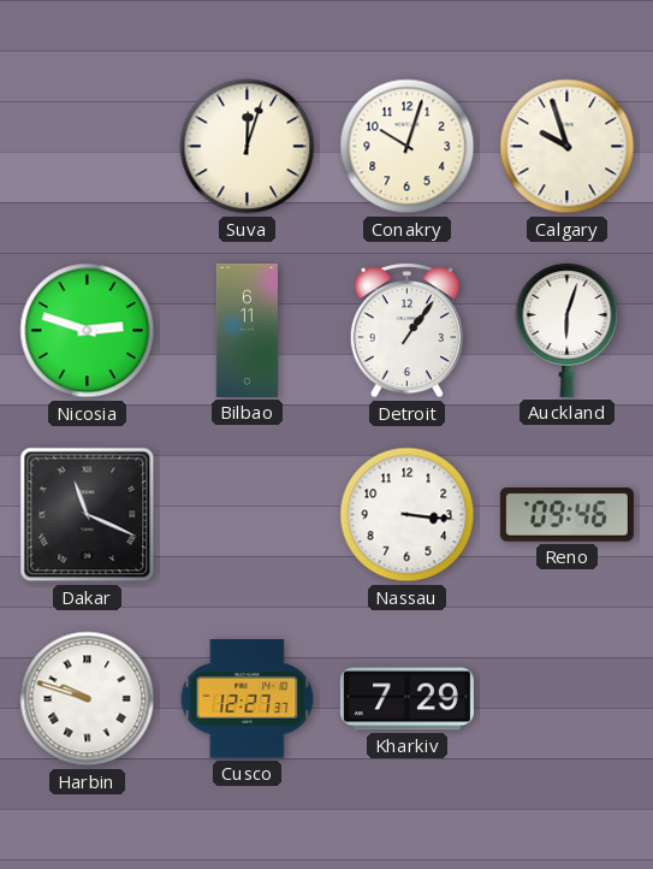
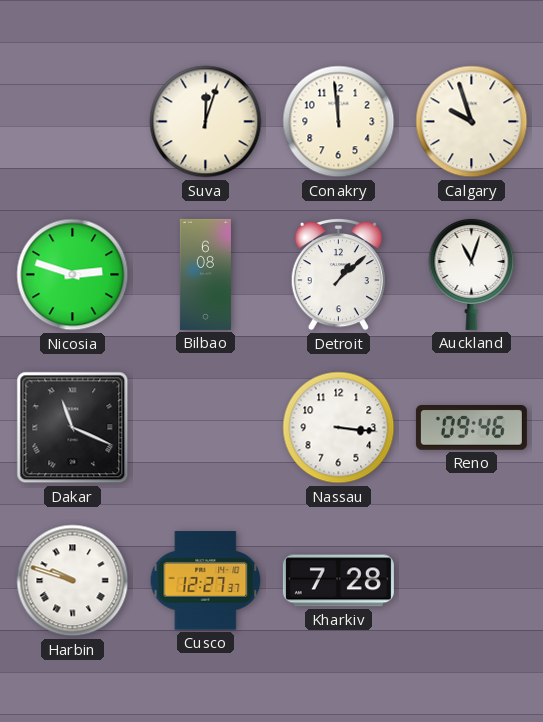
Conakry: 10:03 -> 11:59 (339, 122)
Bilbao: 6:11 -> 6:08 (205, 274)
Detroit: 1:06 -> 1:08 (338, 274)
Auckland: 6:03 -> 11:03 (472, 274)
Kharkiv: 7:29 -> 7:28 (338, 581)
